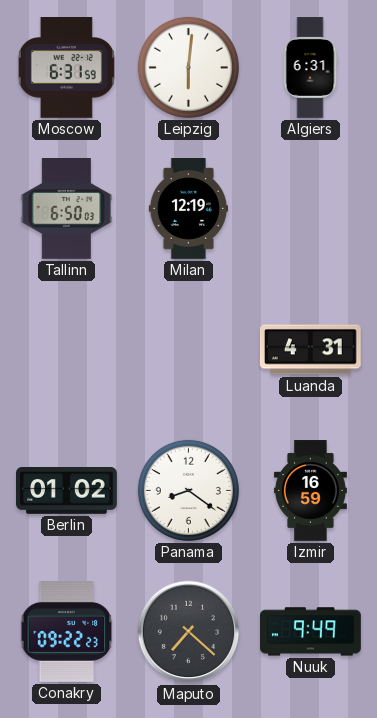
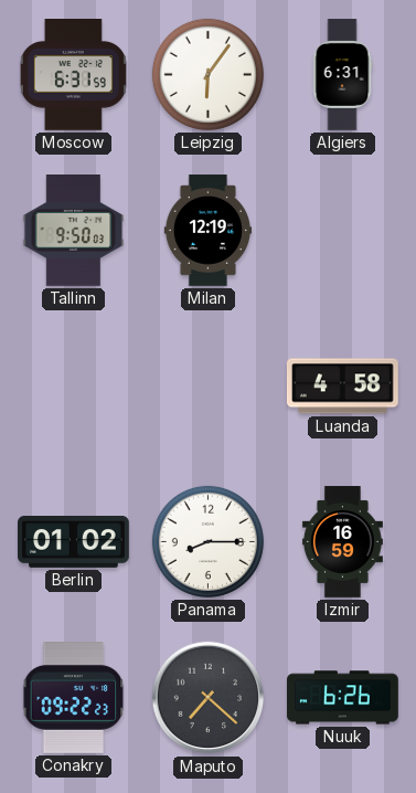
Leipzig: 6:01 -> 6:06 (207, 74)
Tallinn: 6:50 -> 9:50 (74, 231)
Luanda: 4:31 -> 4:58 (342, 387)
Panama: 8:21 -> 8:15 (207, 541)
Nuuk: 9:49 -> 6:26 (343, 698)
